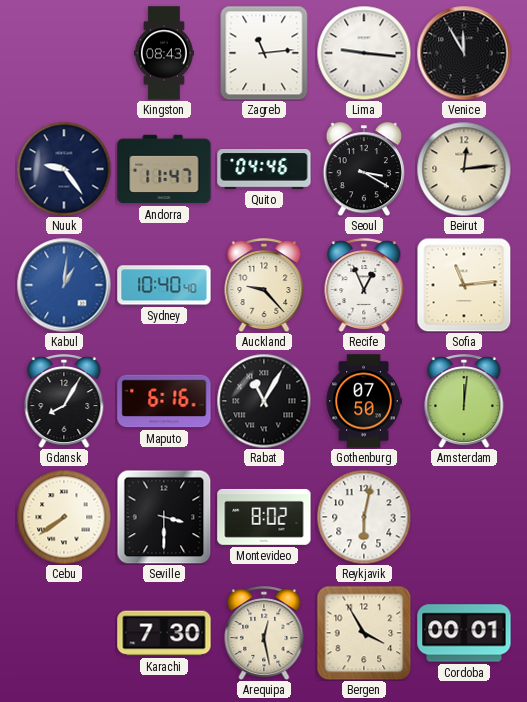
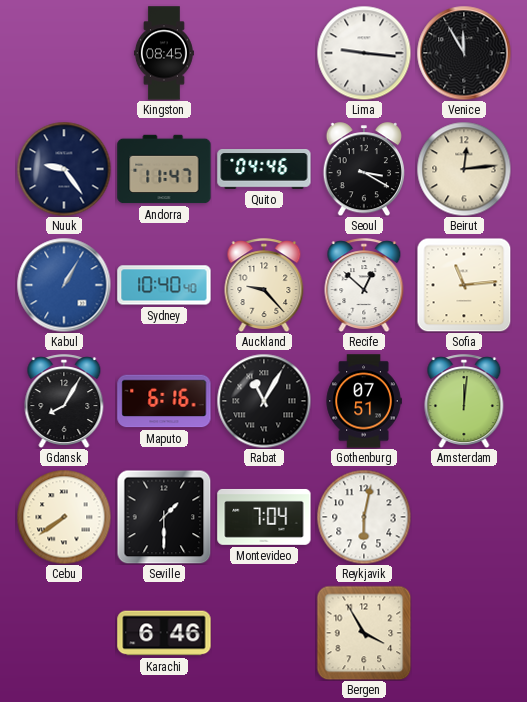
Kingston: 08:43 -> 08:45 (164, 53)
Zagreb: 11:14 -> none (264, 53)
Kabul: 1:01 -> 1:05 (64, 285)
Recife: 12:56 -> 12:52 (364, 285)
Gothenburg: 07:50 -> 07:51 (364, 401)
Seville: 3:30 -> 1:30 (164, 517)
Montevideo: 8:02 -> 7:04 (264, 517)
Karachi: 7:30 -> 6:46 (164, 633)
Arequipa: 12:28 -> none (264, 633)
Cordoba: 00:01 -> none (464, 633)
